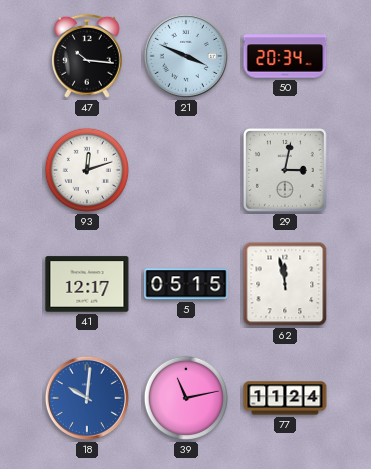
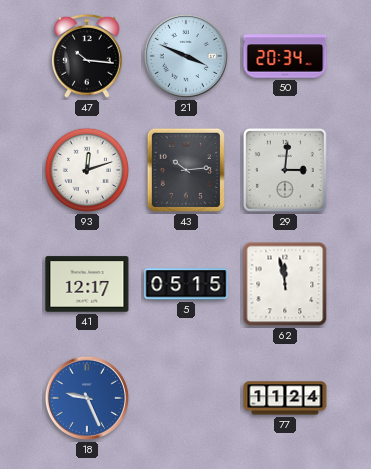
43: none -> 10:14 (186, 170)
29: 3:02 -> 3:01 (286, 171)
18: 10:01 -> 9:26 (87, 398)
39: 11:13 -> none (186, 398)
